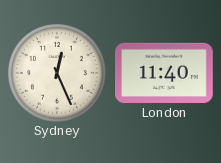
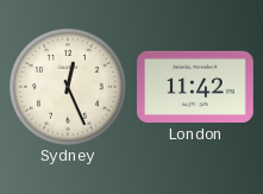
London: 11:40 -> 11:42 (196, 87)
